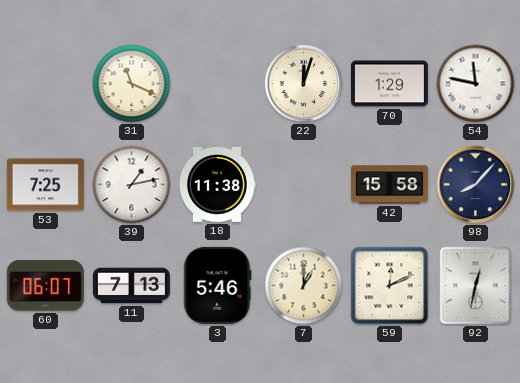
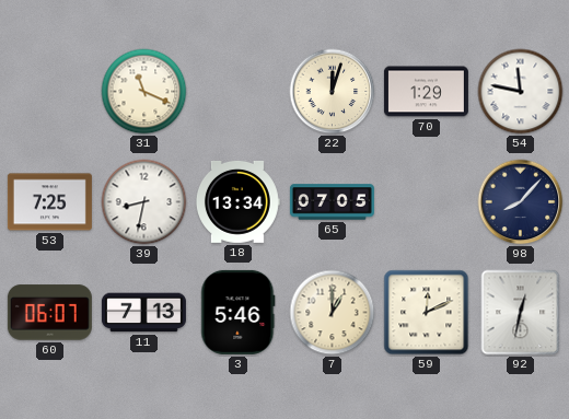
39: 1:13 -> 8:32 (144, 202)
18: 11:38 -> 13:34 (237, 201)
65: none -> 07:05 (332, 202)
42: 15:58 -> none (389, 185)
